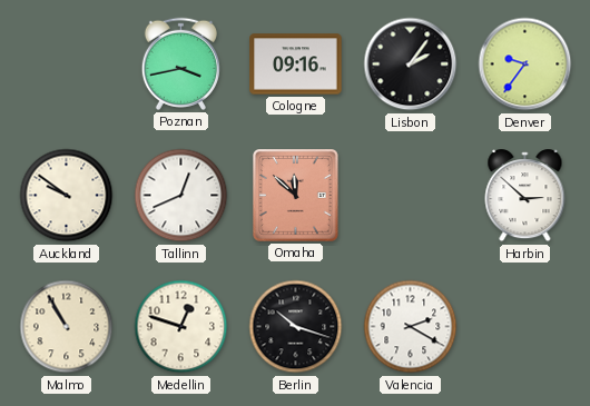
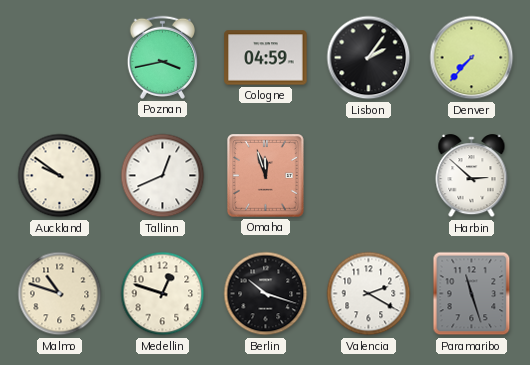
Cologne: 09:16 -> 04:59 (266, 58)
Denver: 9:36 -> 7:37 (472, 58)
Omaha: 11:52 -> 11:57 (266, 176)
Malmo: 10:55 -> 10:48 (60, 294)
Paramaribo: none -> 11:27 (472, 294)
